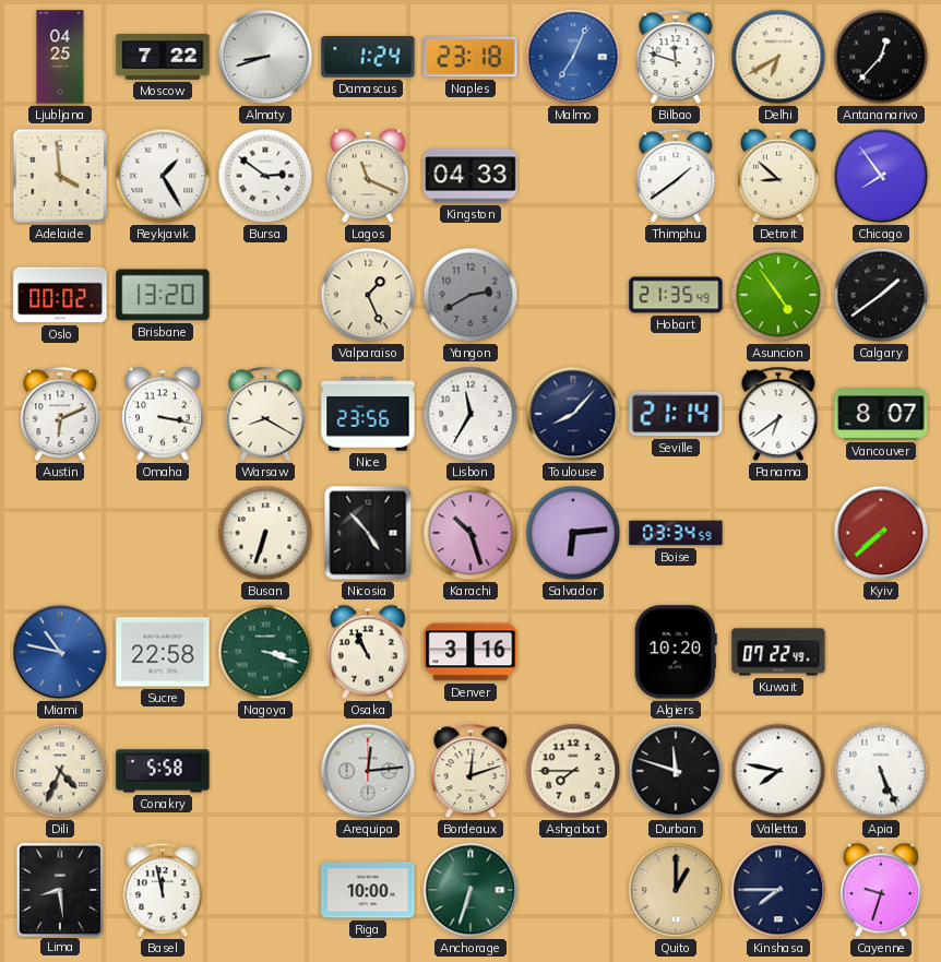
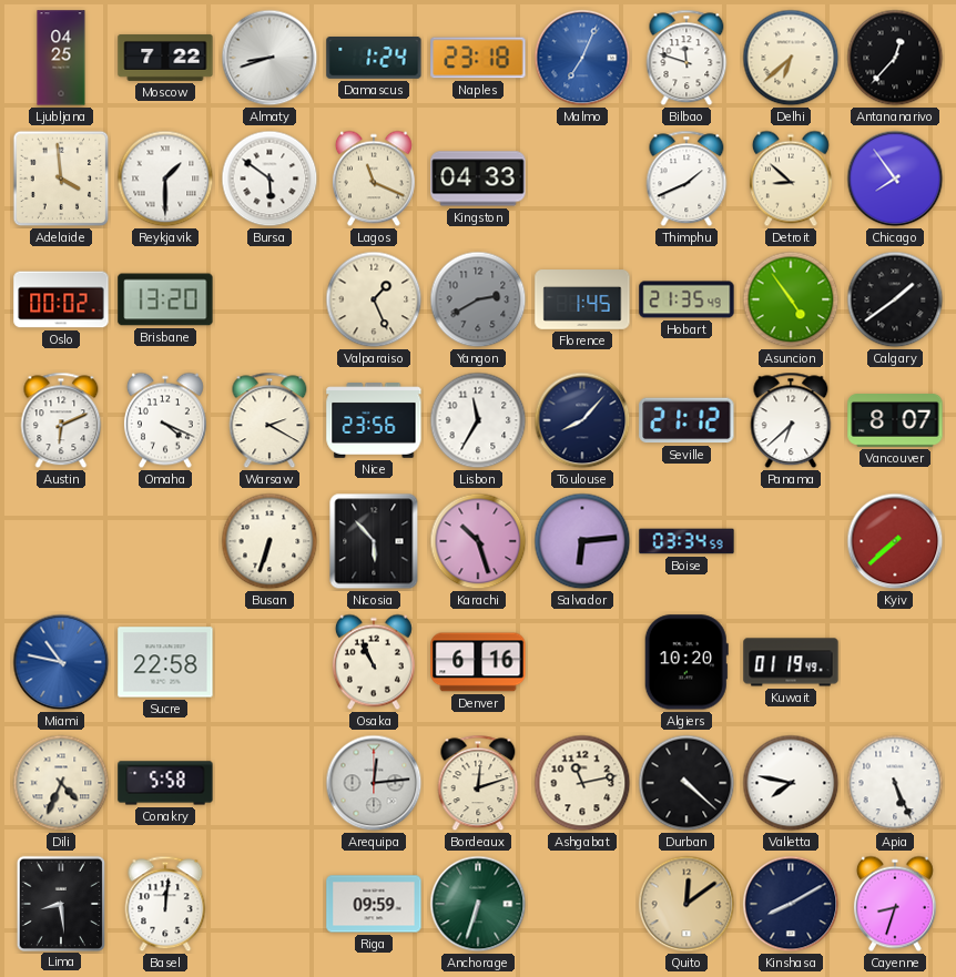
Delhi: 6:40 -> 6:38 (791, 58)
Reykjavik: 1:25 -> 1:30 (165, 179)
Bursa: 2:51 -> 5:51 (269, 179)
Thimphu: 1:39 -> 1:41 (687, 179)
Florence: none -> 1:45 (582, 299)
Omaha: 3:17 -> 4:19 (165, 420)
Warsaw: 8:20 -> 2:20 (269, 420)
Seville: 21:14 -> 21:12 (687, 420)
Panama: 6:39 -> 6:38 (791, 420)
Nicosia: 4:53 -> 5:53 (374, 541)
Nagoya: 3:18 -> none (265, 652)
Denver: 3:16 -> 6:16 (478, 662)
Kuwait: 07:22 -> 01:19 (791, 662)
Ashgabat: 7:45 -> 11:13 (582, 783)
Durban: 11:48 -> 4:22 (687, 783)
Basel: 11:58 -> 12:01 (165, 904)
Riga: 10:00 -> 09:59 (374, 904)
Quito: 1:00 -> 12:09 (687, 904)
Kinshasa: 7:45 -> 8:10 (791, 904)
Cayenne: 9:33 -> 8:33 (895, 904)
